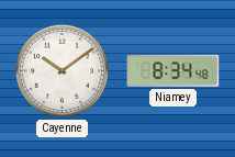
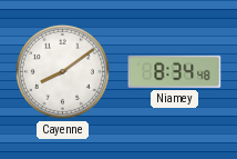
Cayenne: 10:09 -> 8:09 (62, 71)
